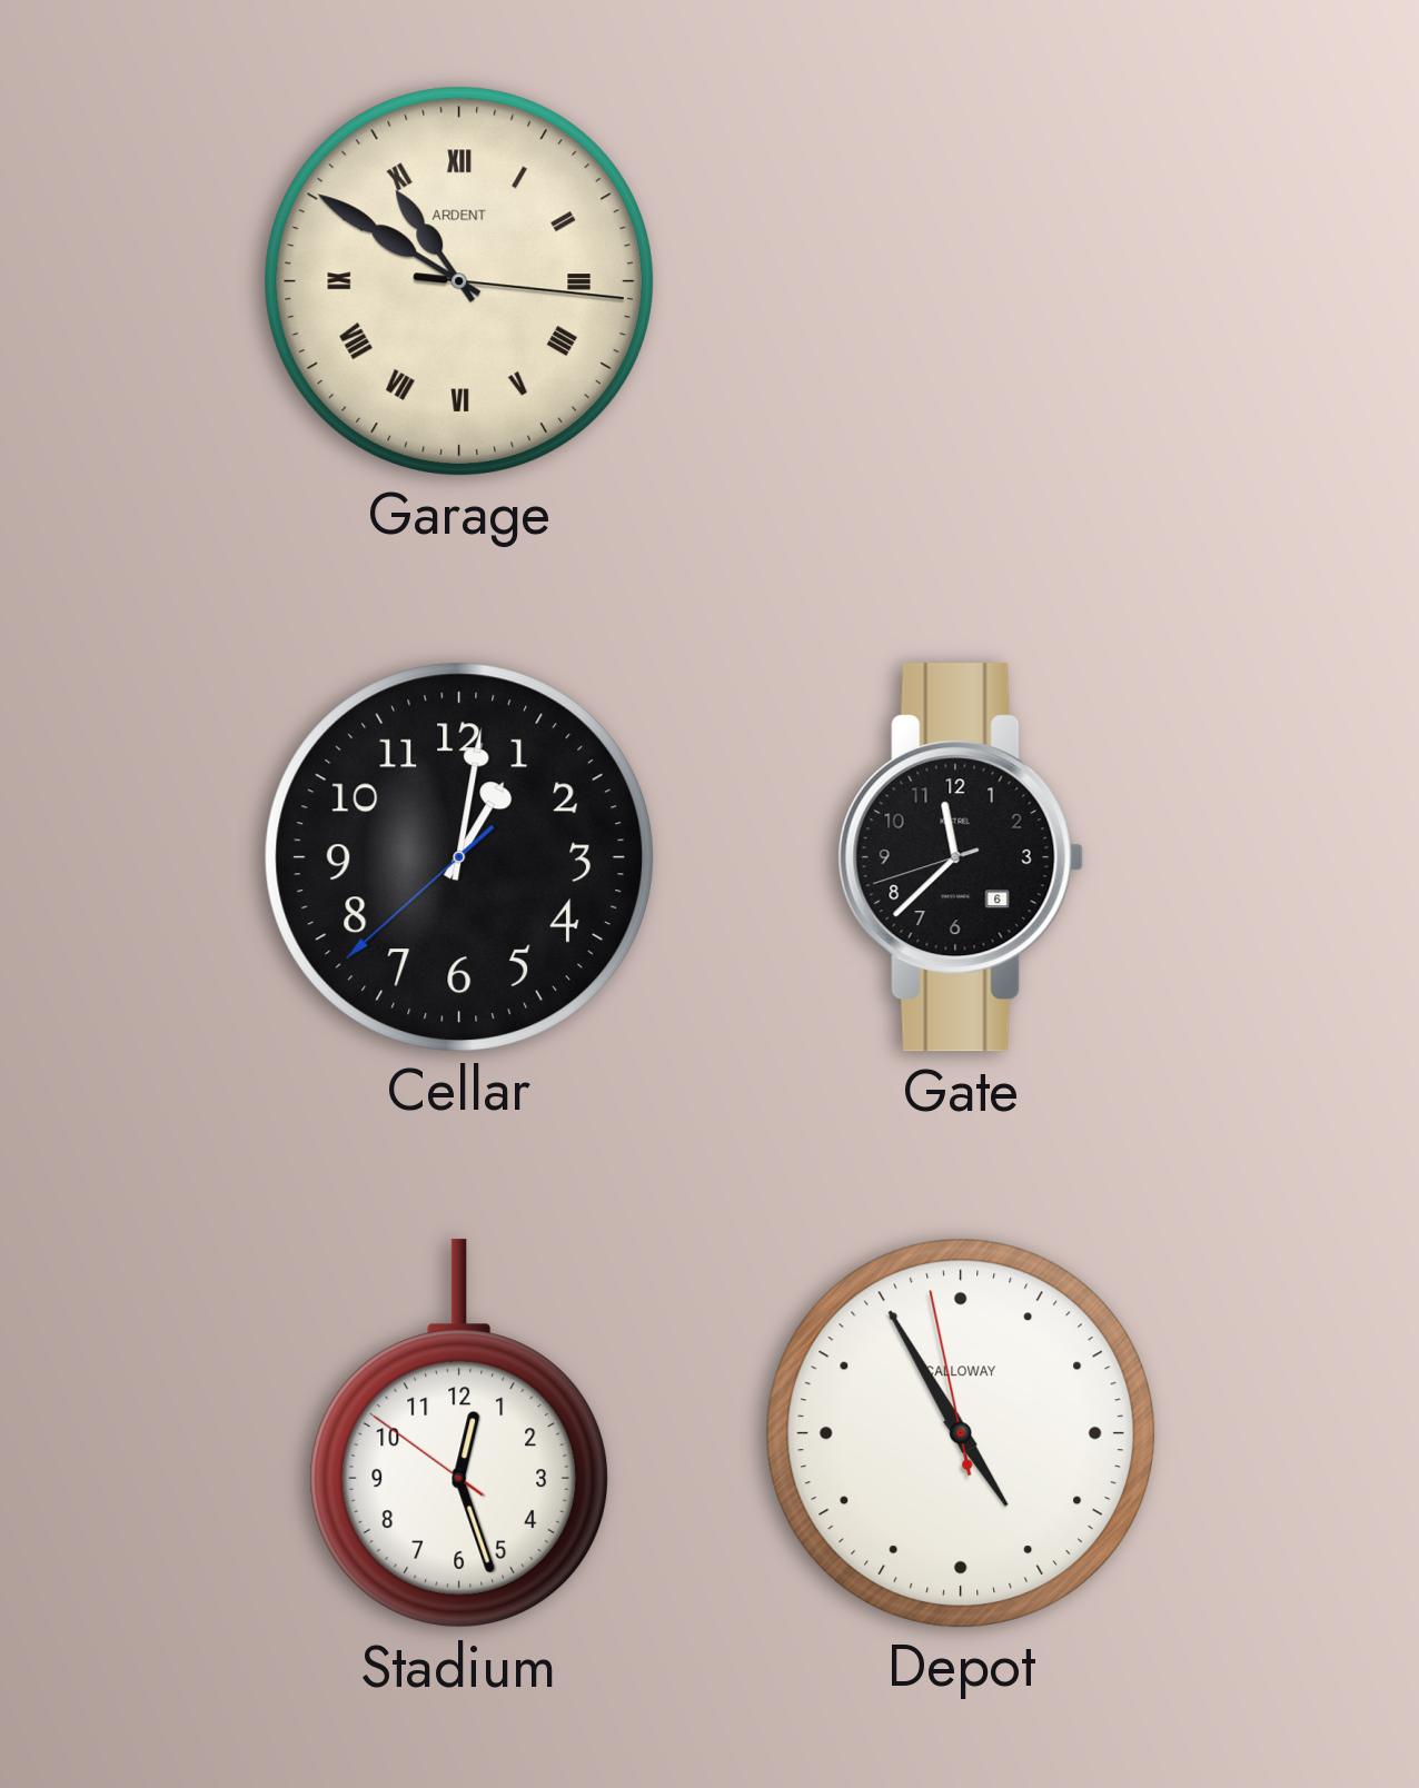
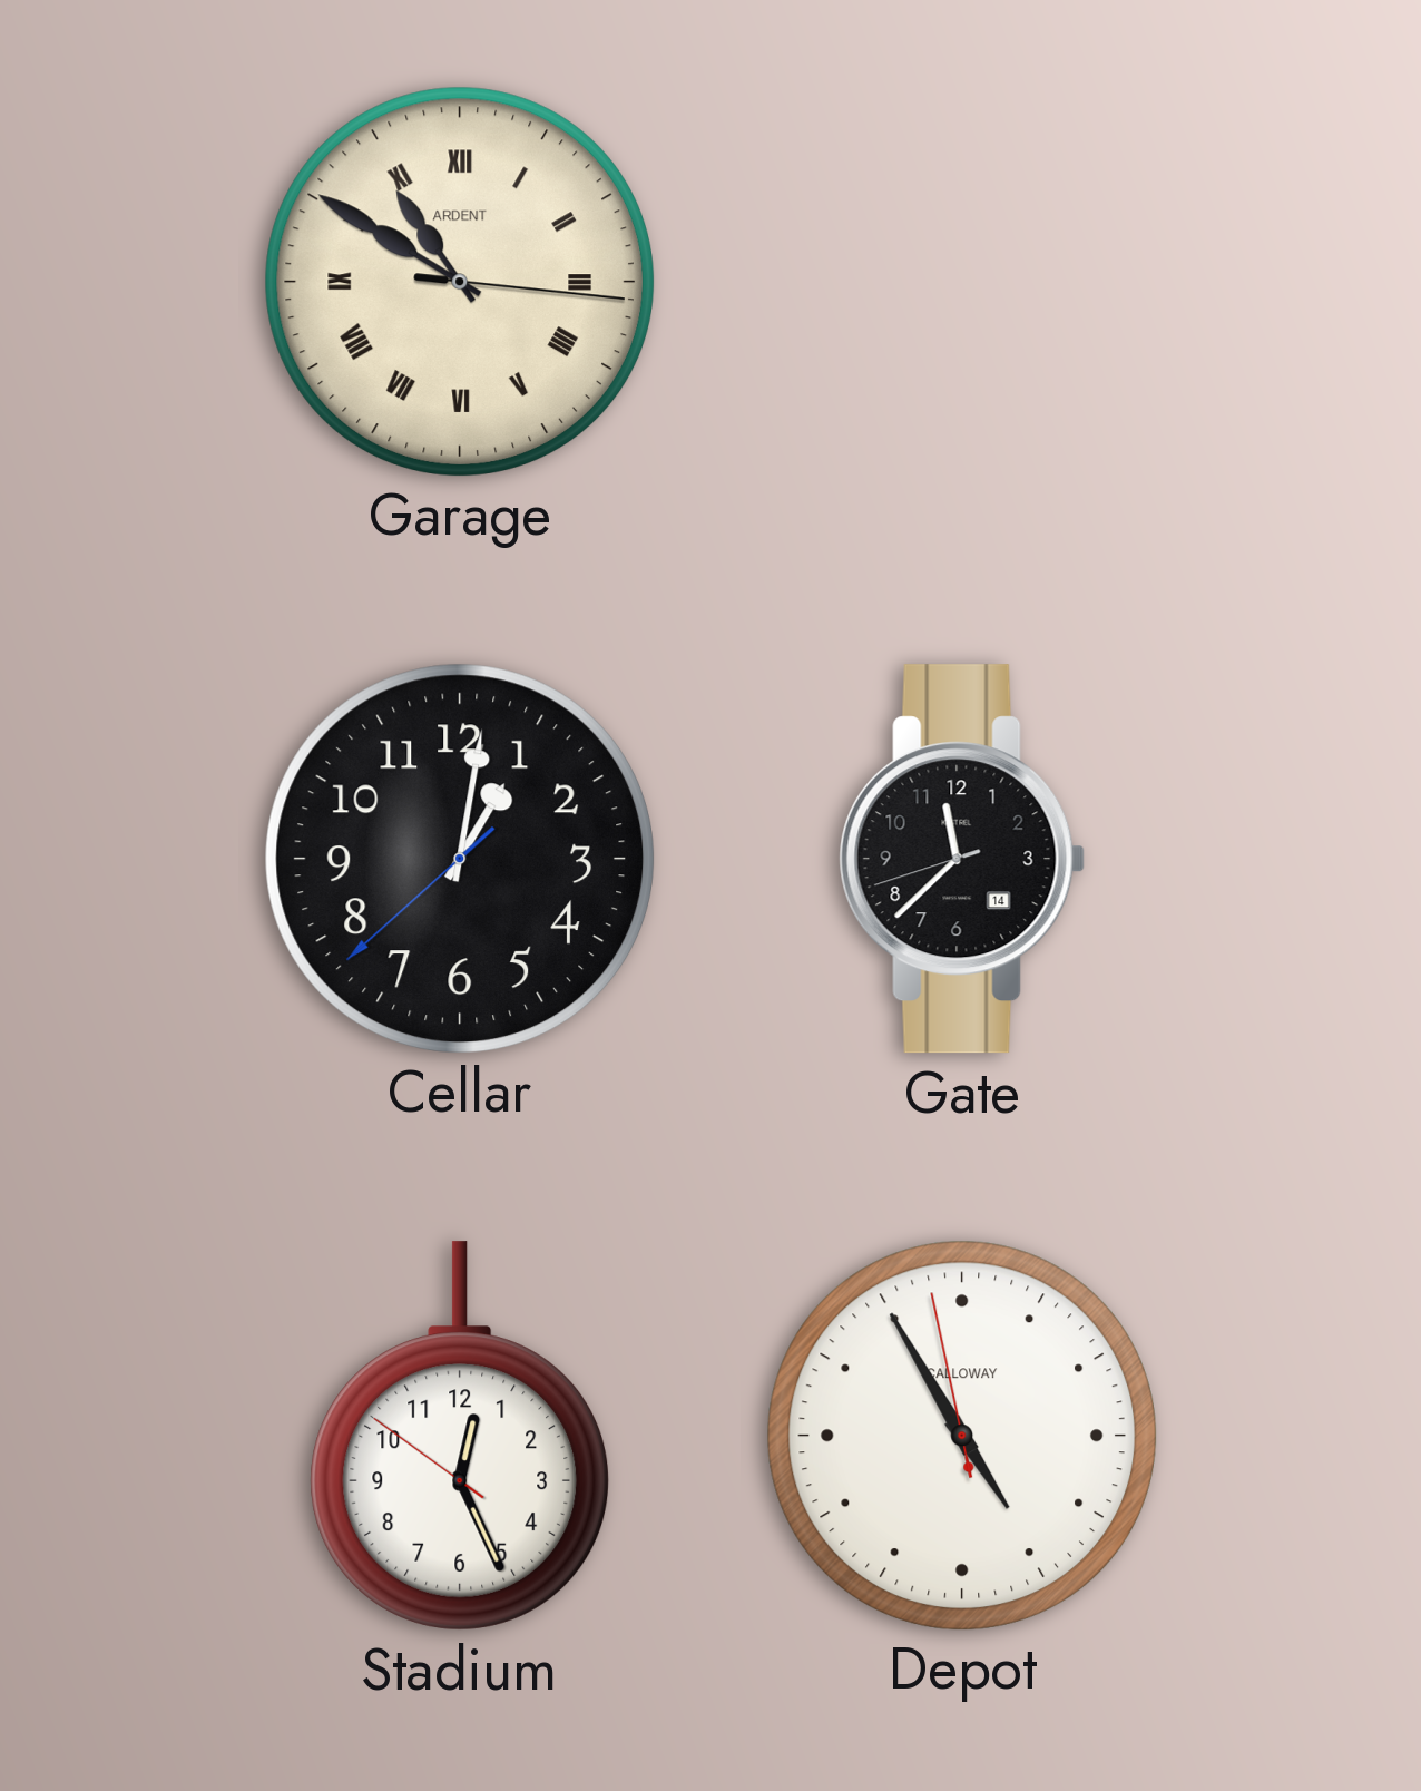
Gate date: 6 -> 14 (962, 859)
Stadium: 12:26 -> 12:25 (460, 1436)
